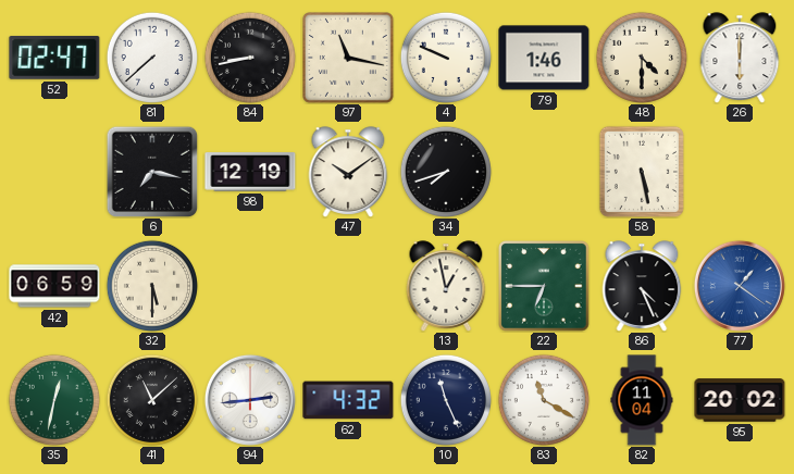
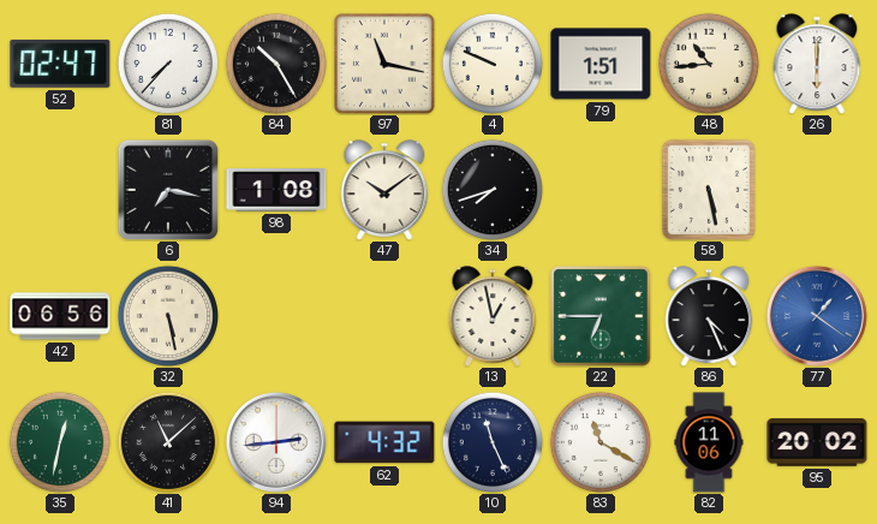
81: 7:38 -> 7:37 (168, 64)
84: 8:43 -> 10:25 (276, 64)
79: 1:46 -> 1:51 (601, 64)
48: 4:30 -> 10:44 (709, 64)
98: 12:19 -> 1:08 (276, 190)
42: 06:59 -> 06:56 (60, 316)
32: 5:30 -> 5:28 (168, 316)
82: 11:04 -> 11:06 (709, 442)
